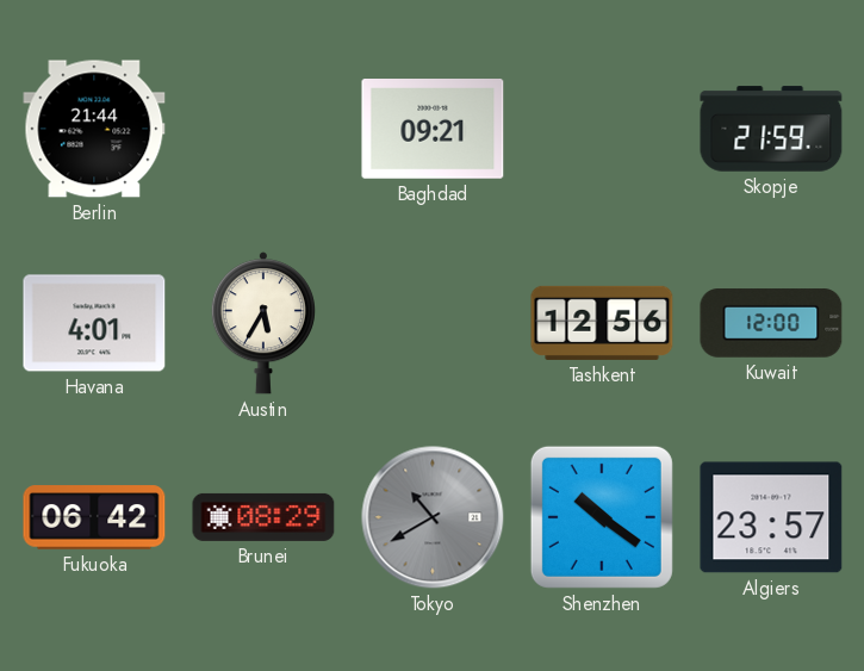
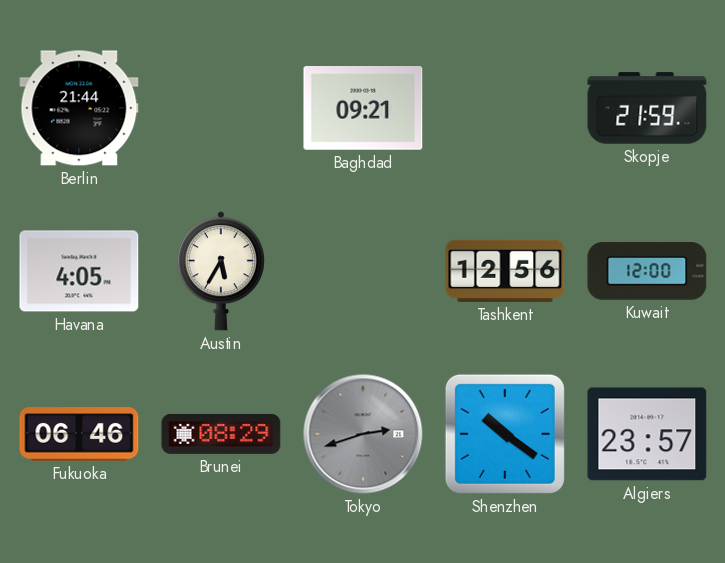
Havana: 4:01 -> 4:05 (79, 271)
Fukuoka: 06:42 -> 06:46 (79, 434)
Tokyo: 10:40 -> 2:42 (363, 434)
